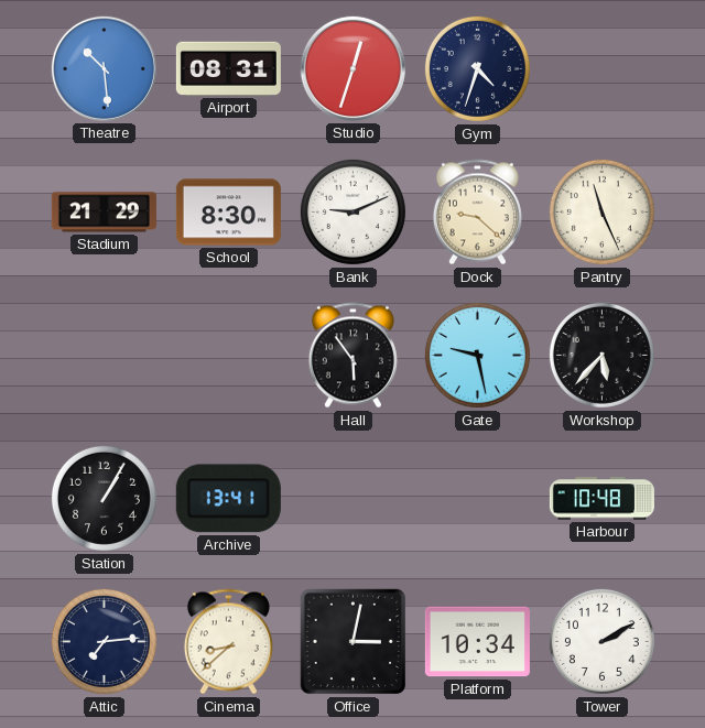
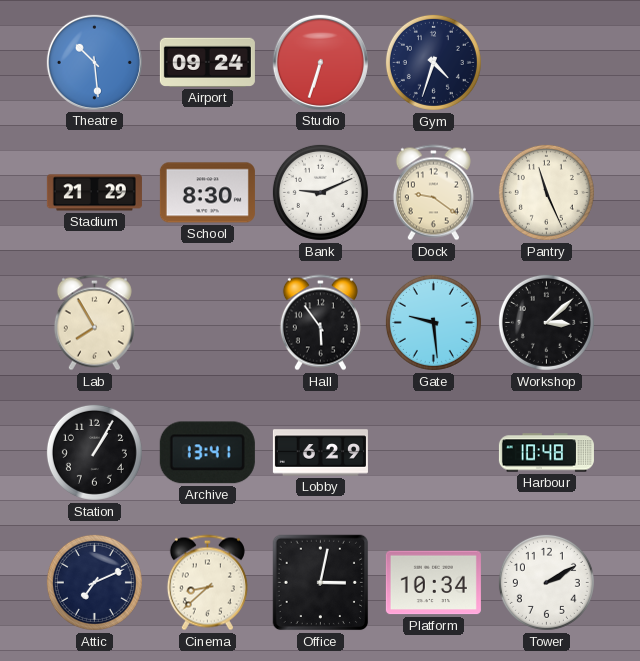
Airport: 08:31 -> 09:24 (207, 62)
Studio: 12:33 -> 6:33 (320, 62)
Dock: 9:22 -> 9:21 (433, 193)
Lab: none -> 7:55 (94, 323)
Gate: 9:28 -> 9:29 (433, 322)
Workshop: 5:37 -> 3:08 (546, 322)
Lobby: none -> 6:29 (320, 453)
Attic: 7:14 -> 7:11 (94, 582)
